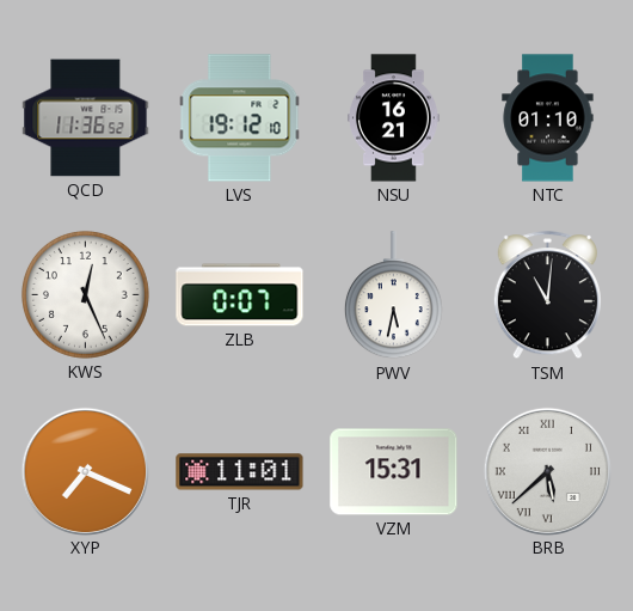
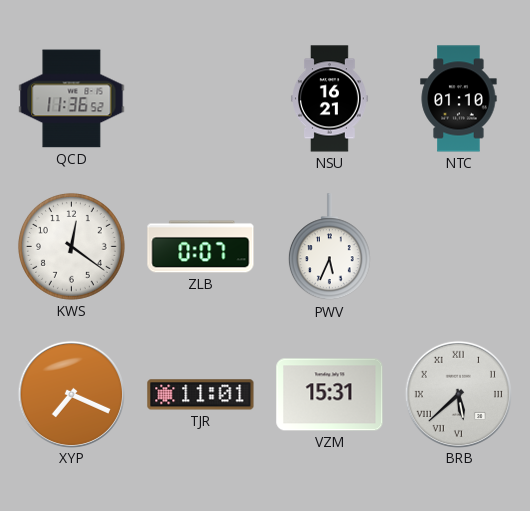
LVS: 19:12 -> none (240, 118)
KWS: 12:26 -> 12:21 (71, 246)
PWV: 5:32 -> 5:34 (329, 247)
TSM: 11:01 -> none (547, 295)
